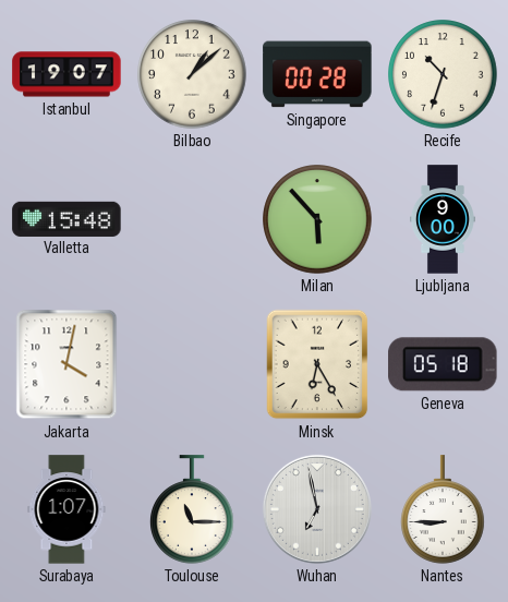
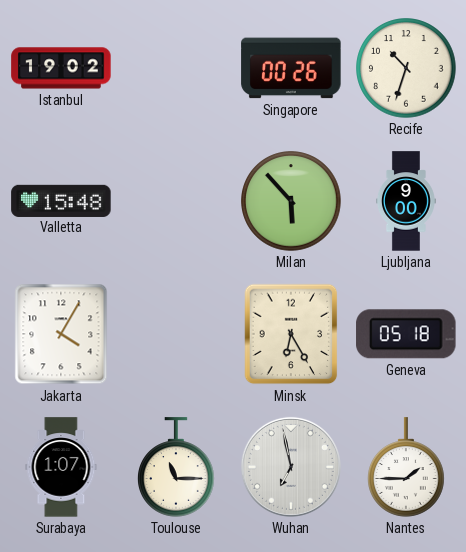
Istanbul: 19:07 -> 19:02 (61, 68)
Bilbao: 1:08 -> none (192, 74)
Singapore: 00:28 -> 00:26 (291, 68)
Jakarta: 4:02 -> 4:05 (61, 334)
Nantes: 8:45 -> 1:45 (407, 467)
